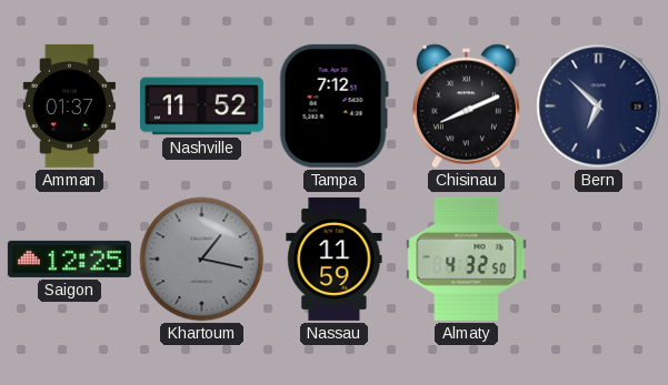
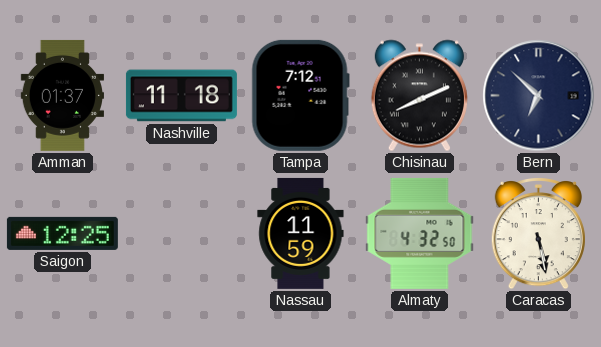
Nashville: 11:52 -> 11:18 (181, 96)
Khartoum: 1:17 -> none (202, 260)
Caracas: none -> 5:28 (538, 234)
